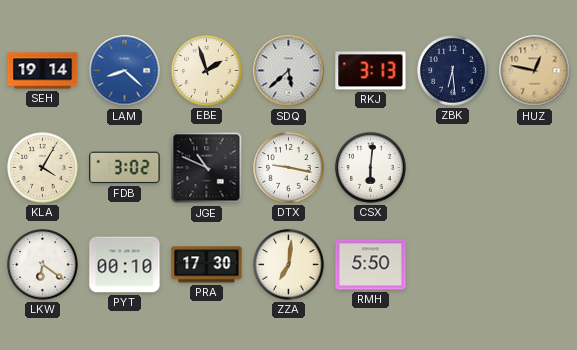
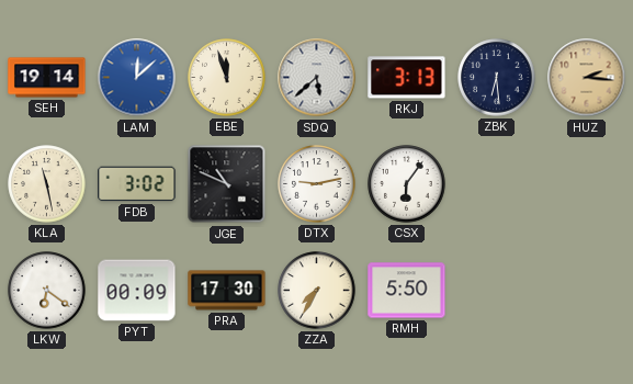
LAM: 8:22 -> 12:08 (137, 78)
EBE: 1:57 -> 11:57 (227, 78)
HUZ: 12:47 -> 2:16 (587, 78)
KLA: 4:05 -> 11:28 (47, 184)
DTX: 9:17 -> 9:13 (317, 184)
CSX: 6:01 -> 6:06 (407, 184)
PYT: 00:10 -> 00:09 (137, 291)
ZZA: 7:01 -> 7:35 (317, 291)
